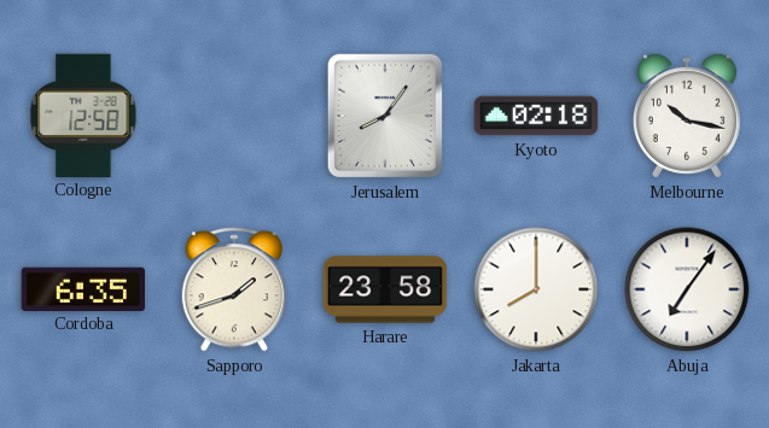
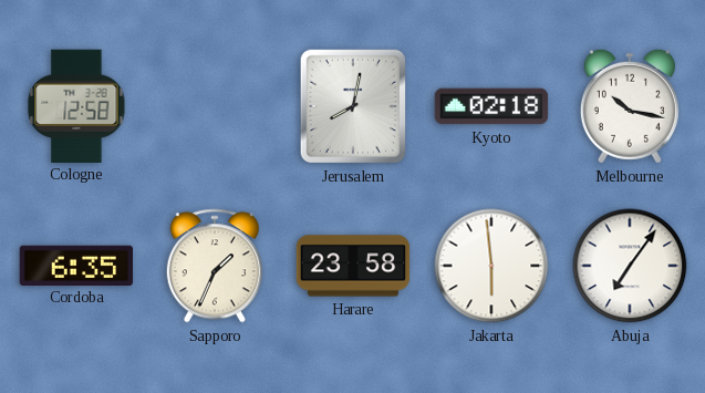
Jerusalem: 8:06 -> 8:02 (353, 106)
Sapporo: 1:42 -> 1:34 (215, 266)
Jakarta: 8:00 -> 5:59 (491, 266)
